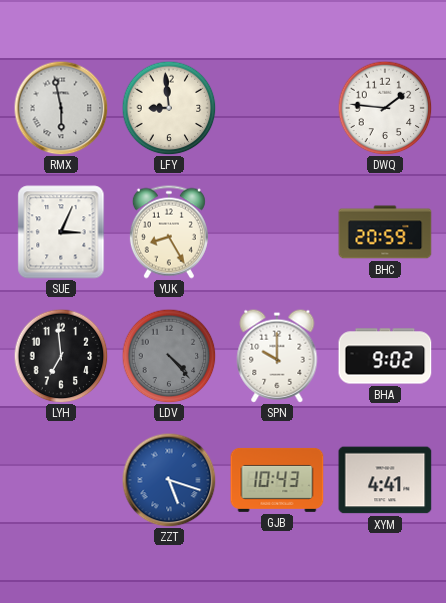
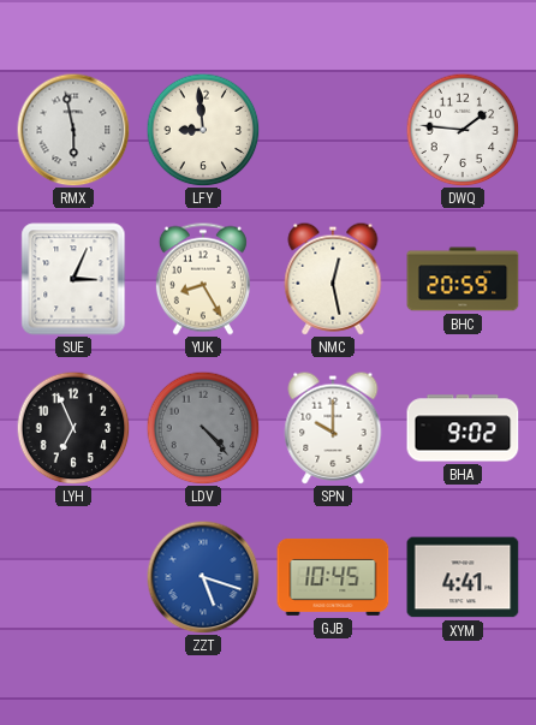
NMC: none -> 12:28 (333, 279)
LYH: 6:59 -> 6:56 (73, 428)
GJB: 10:43 -> 10:45 (333, 577)
